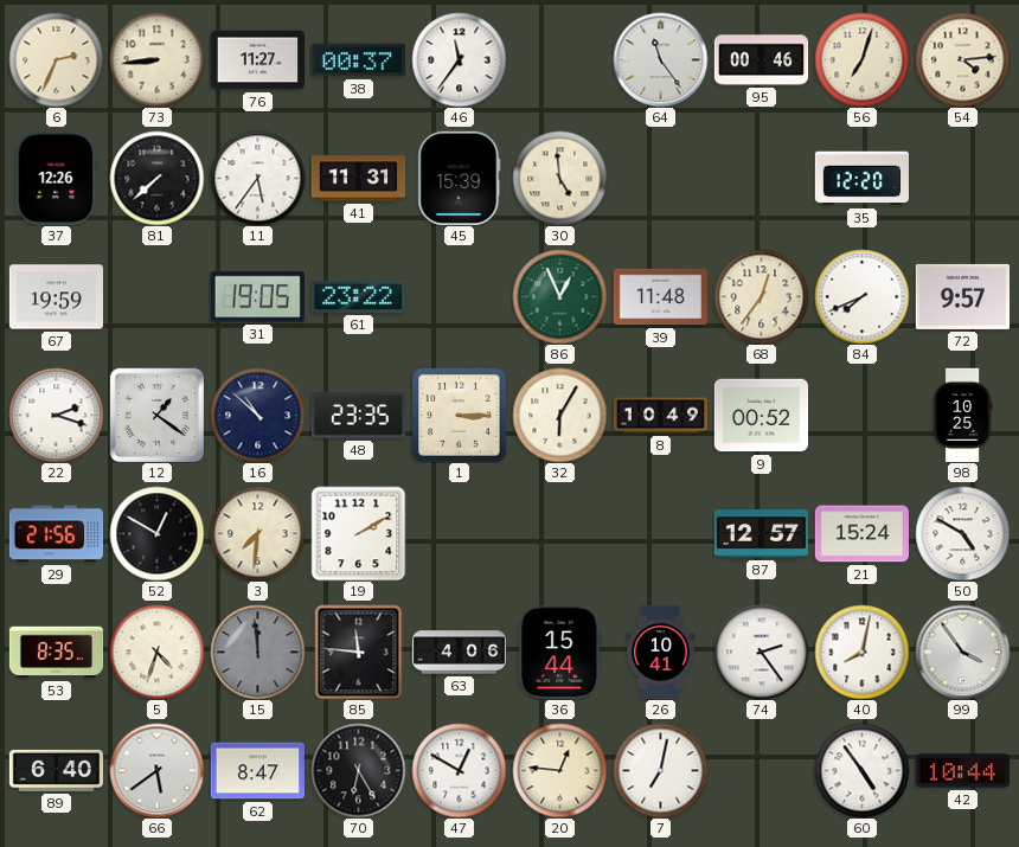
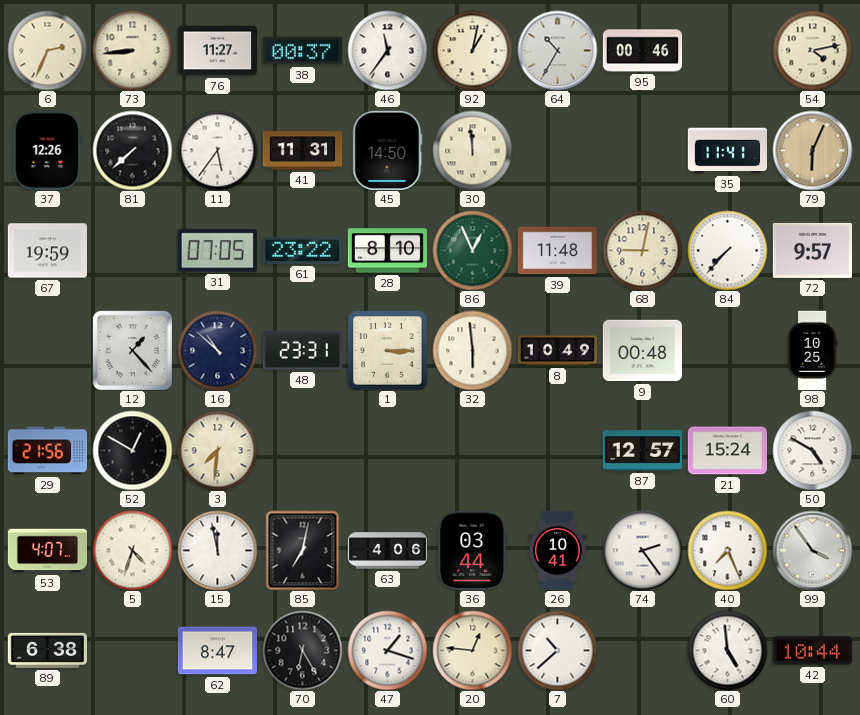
92: none -> 1:02 (472, 50)
64: 11:24 -> 10:35 (557, 50)
56: 7:03 -> none (861, 59)
54: 4:14 -> 4:13 (812, 50)
45: 15:39 -> 14:50 (388, 150)
30: 4:59 -> 11:59 (472, 150)
35: 12:20 -> 11:41 (727, 151)
79: none -> 6:04 (812, 150)
31: 19:05 -> 07:05 (217, 251)
28: none -> 8:10 (387, 251)
68: 12:36 -> 9:02 (642, 250)
84: 7:41 -> 7:37 (727, 250)
22: 2:18 -> none (56, 415)
12: 1:21 -> 1:23 (132, 350)
48: 23:35 -> 23:31 (302, 351)
32: 6:05 -> 5:59 (472, 350)
9: 00:52 -> 00:48 (642, 351)
19: 2:10 -> none (358, 533)
53: 8:35 -> 4:07 (47, 551)
15: 11:59 -> 11:58 (217, 550)
15 dial: grey -> white (217, 550)
85: 11:46 -> 7:02 (303, 550)
36: 15:44 -> 03:44 (473, 550)
40: 8:02 -> 7:26 (727, 550)
89: 6:40 -> 6:38 (47, 650)
66: 5:39 -> none (156, 770)
47: 12:50 -> 1:18 (387, 650)
7: 7:02 -> 10:38 (557, 650)
60: 4:54 -> 4:59 (727, 650)
